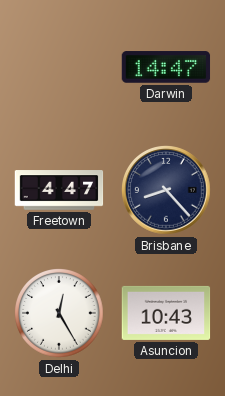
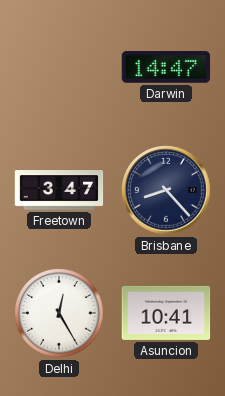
Freetown: 4:47 -> 3:47 (59, 190)
Asuncion: 10:43 -> 10:41 (166, 313)
